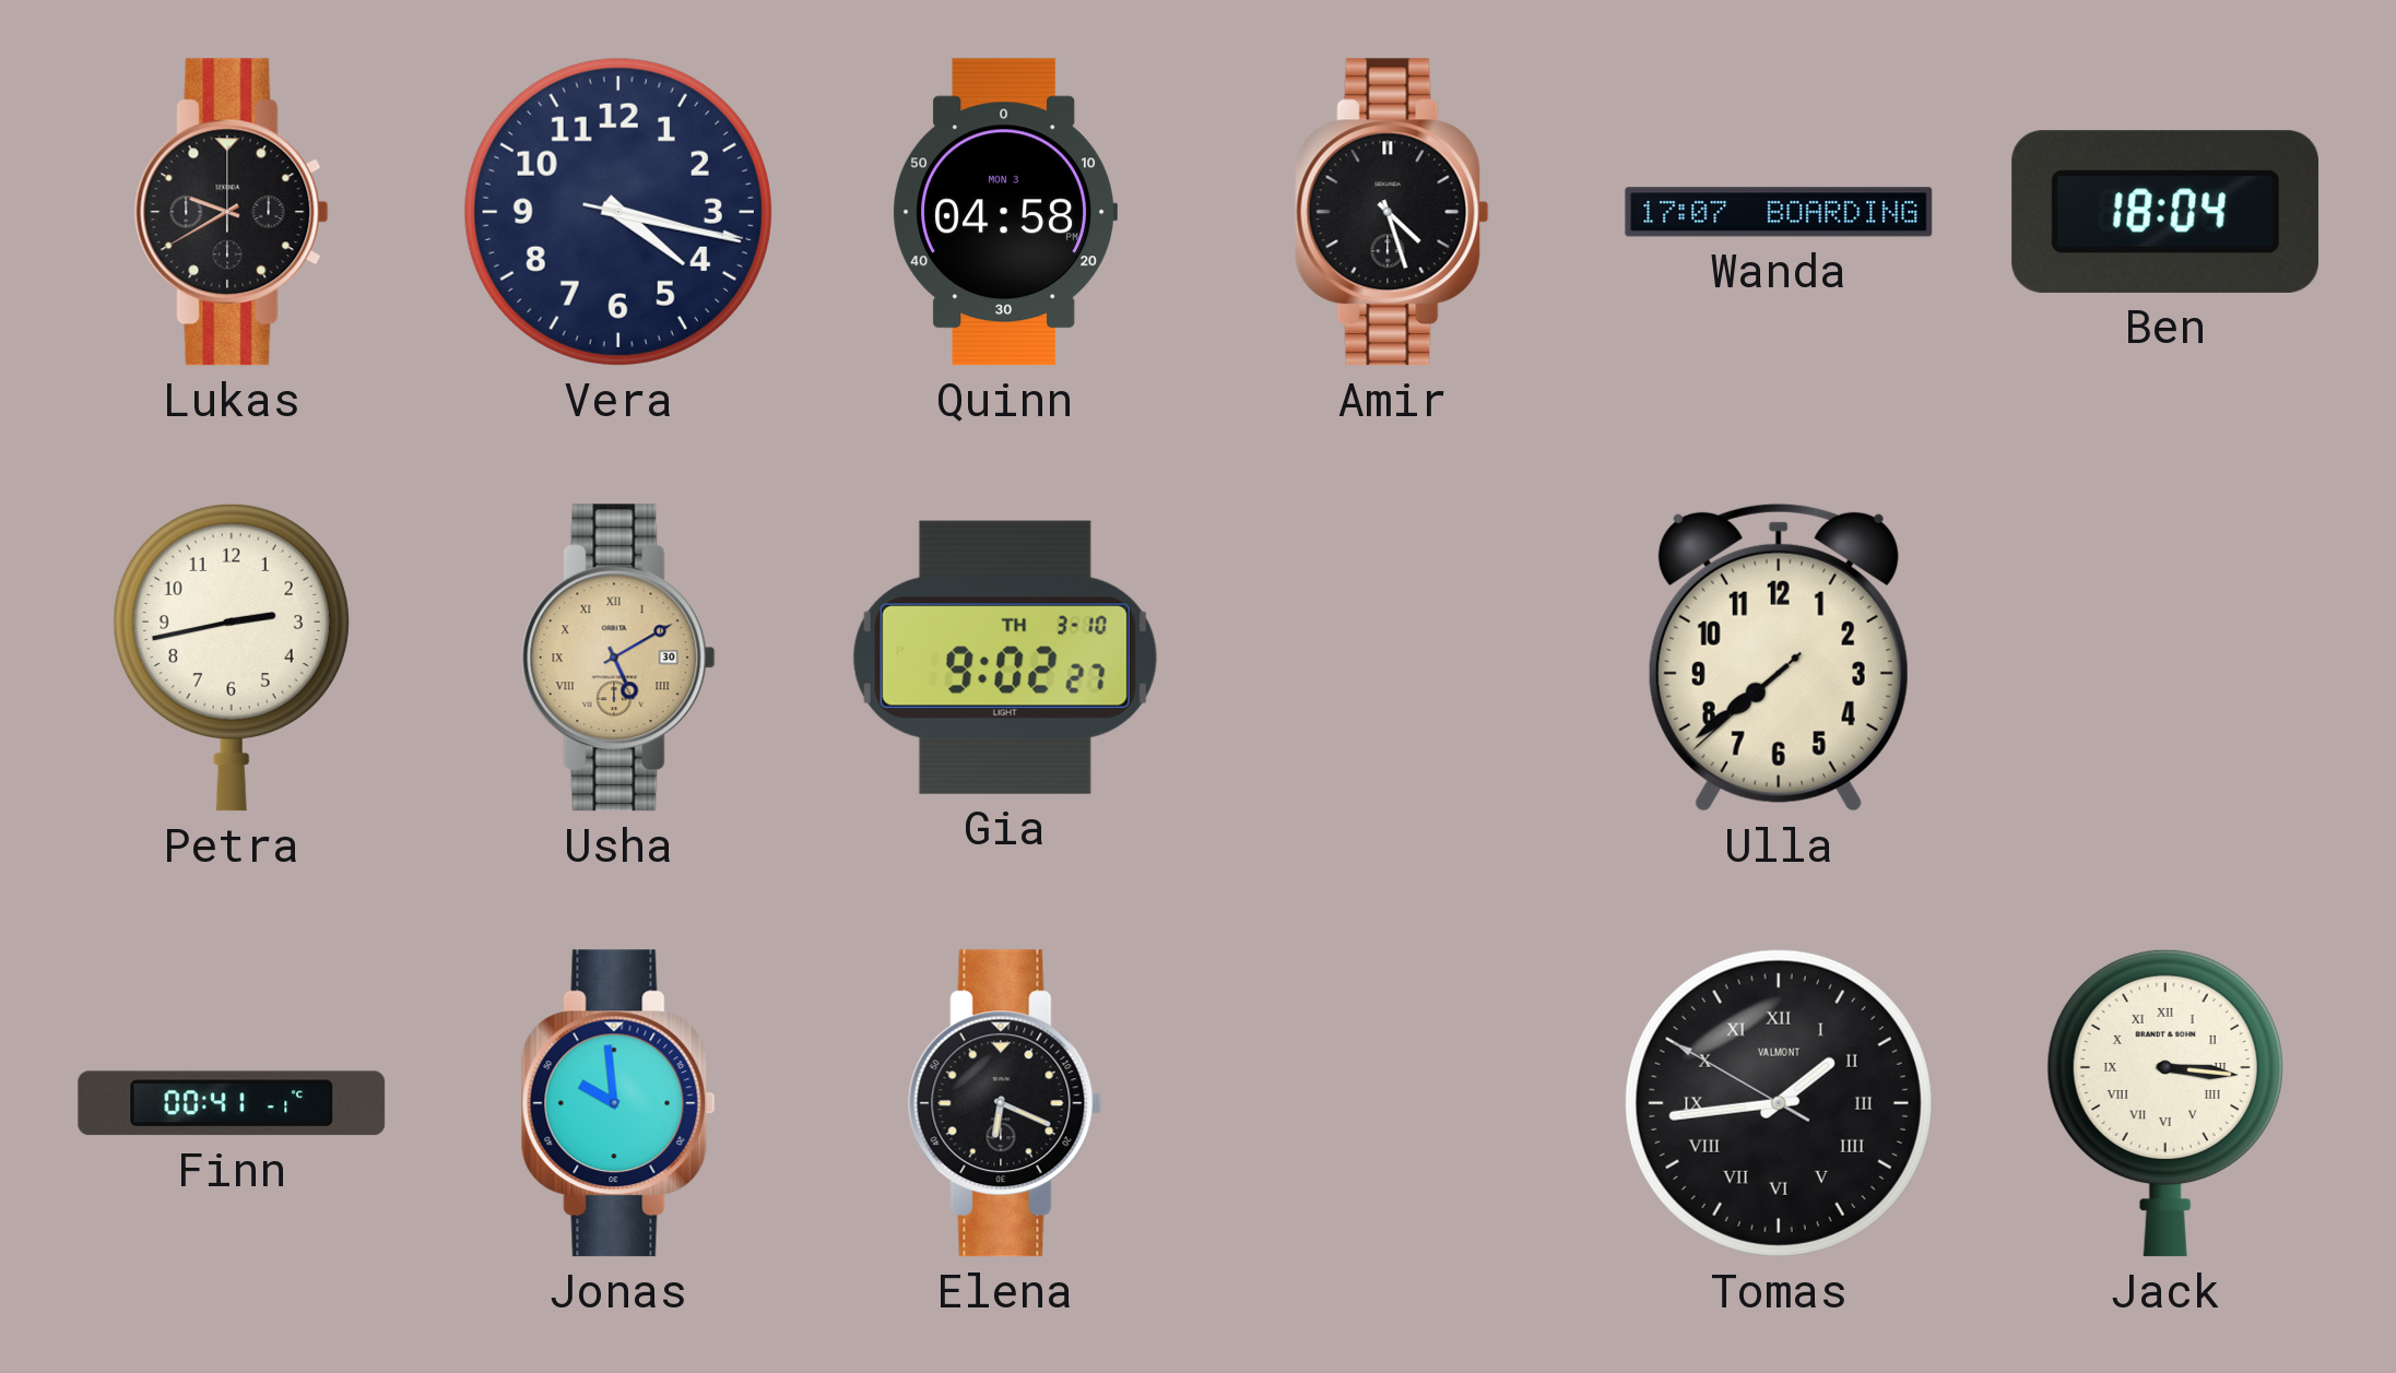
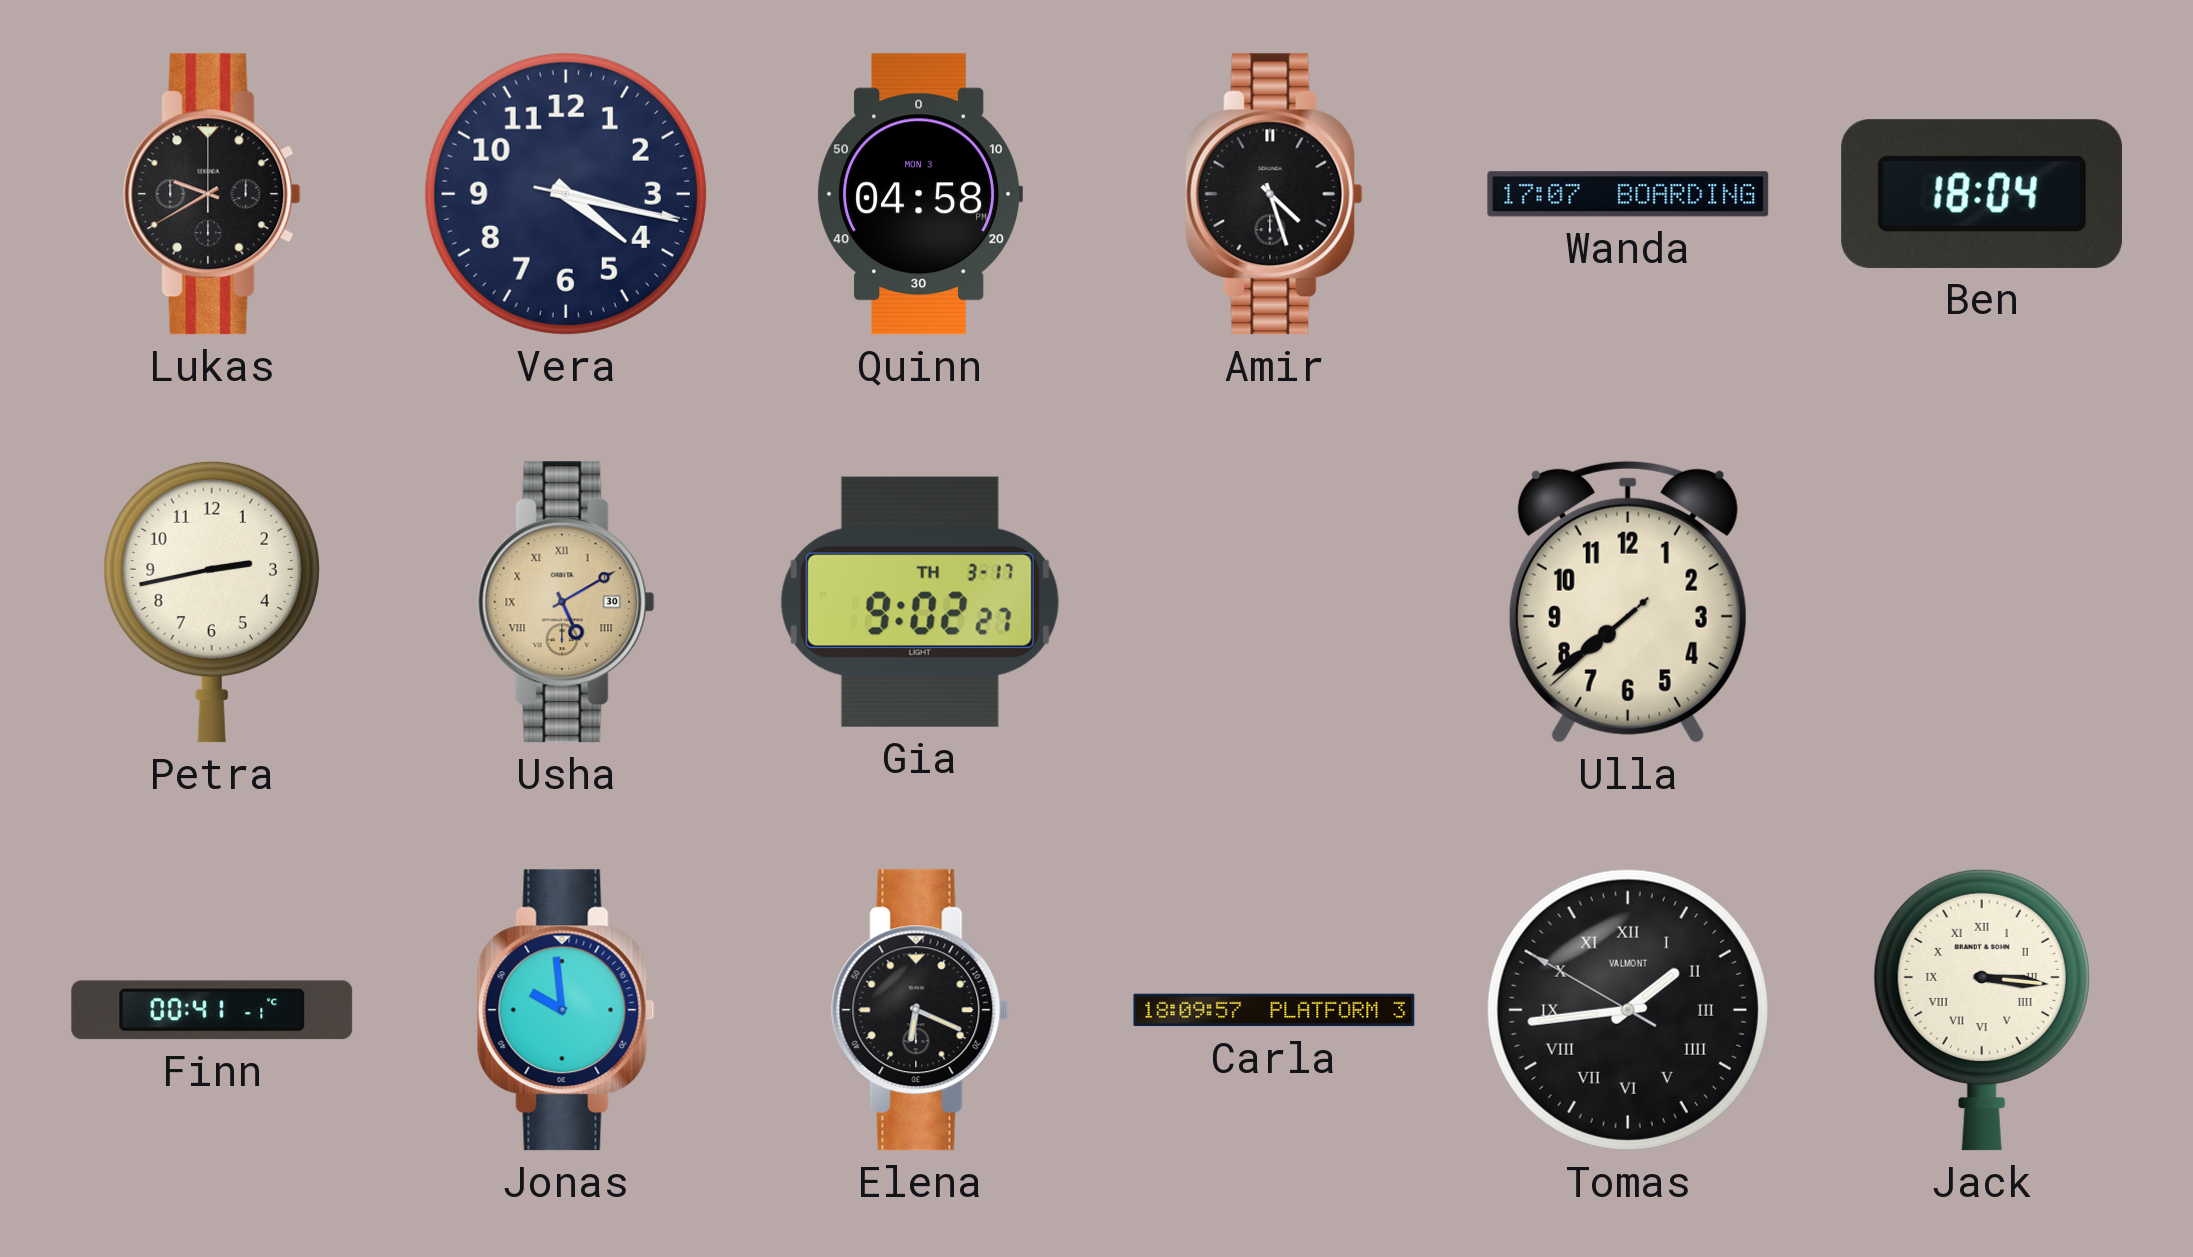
Gia date: TH 3-10 -> TH 3-17 (920, 602)
Carla: none -> 18:09 (1274, 1010)
